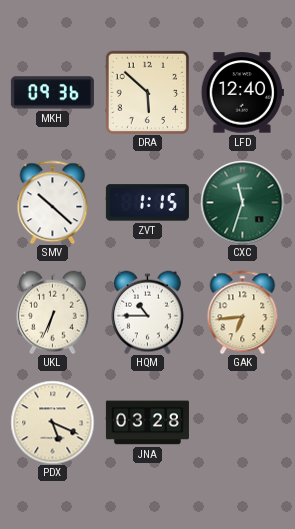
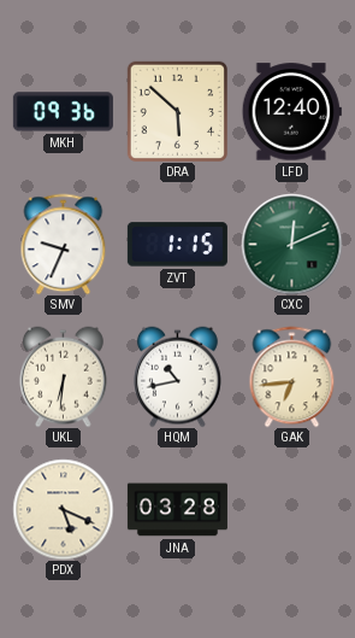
SMV: 10:22 -> 9:34 (64, 244)
CXC: 11:33 -> 12:11 (291, 244)
UKL: 6:34 -> 6:31 (64, 376)
HQM: 10:45 -> 10:43 (178, 376)
